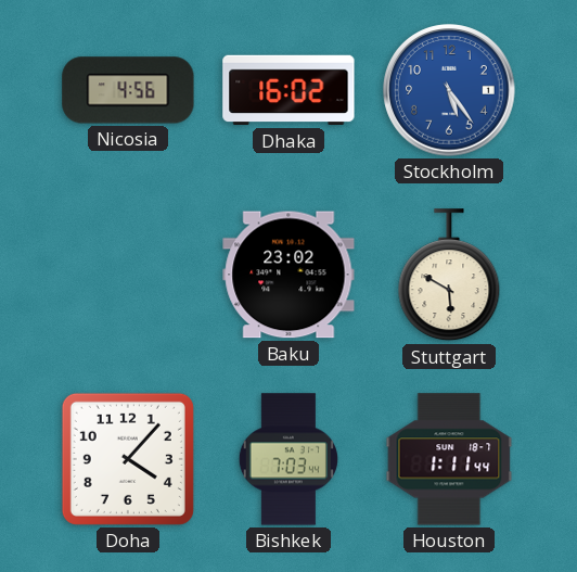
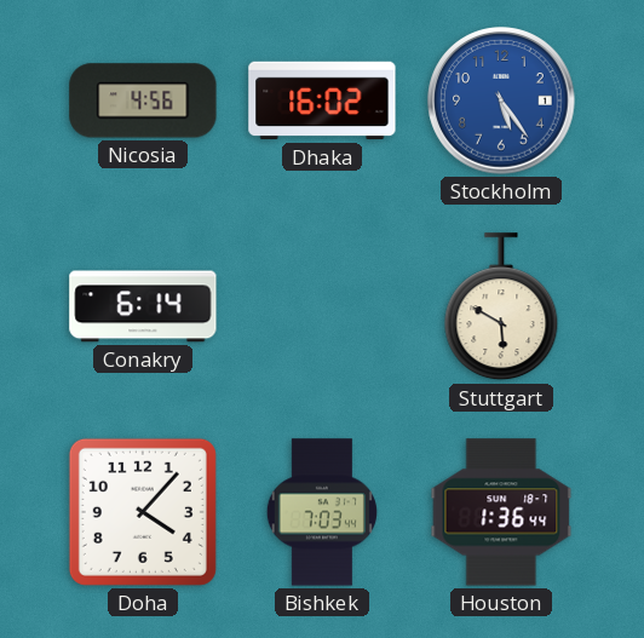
Conakry: none -> 6:14 (143, 306)
Baku: 23:02 -> none (288, 275)
Houston: 1:11 -> 1:36 (501, 512)
